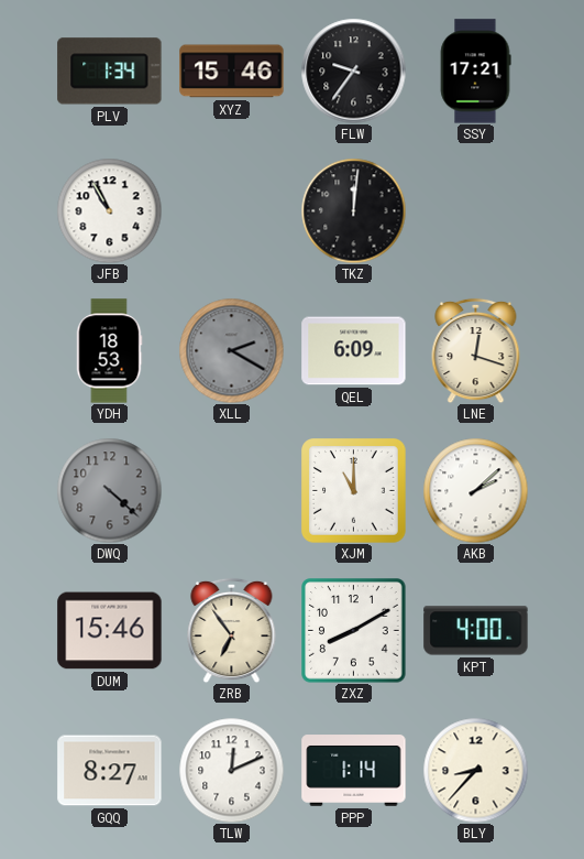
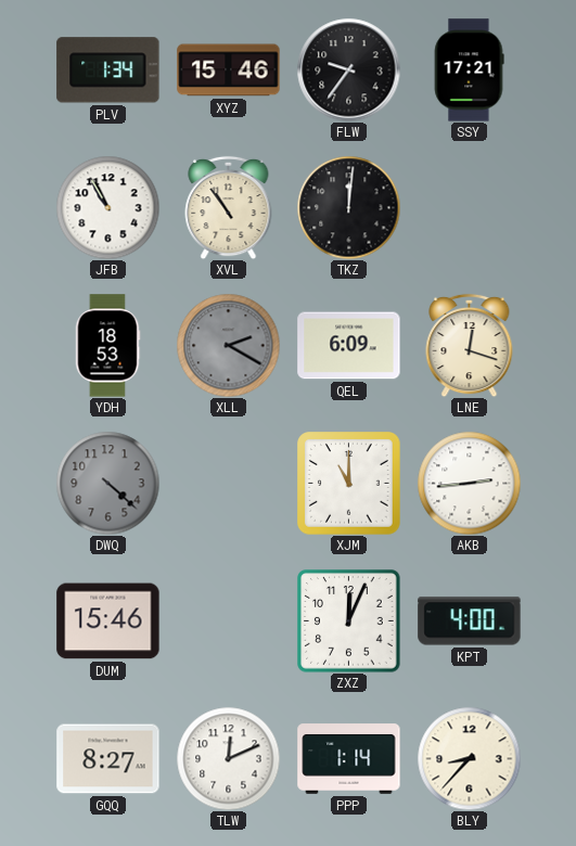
XVL: none -> 10:54 (229, 207)
AKB: 2:08 -> 2:44 (469, 483)
ZRB: 6:54 -> none (232, 630)
ZXZ: 8:10 -> 12:04 (349, 621)
